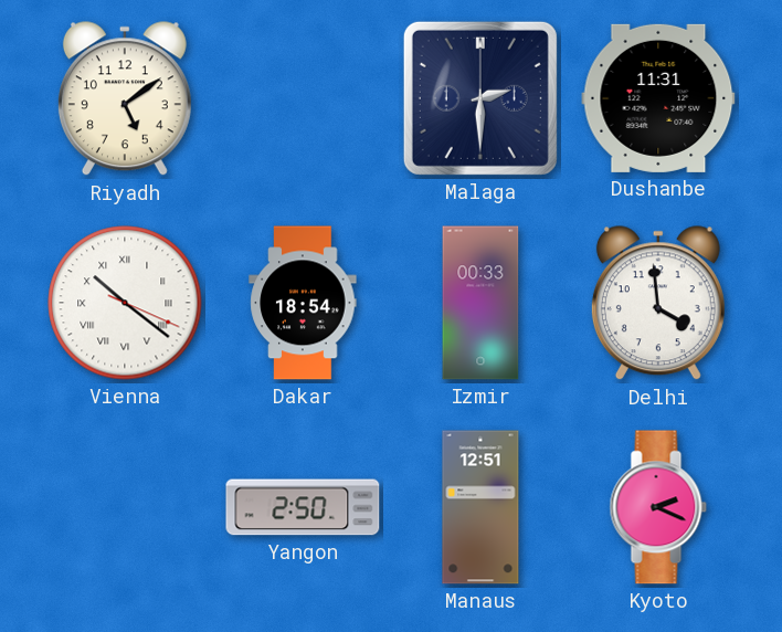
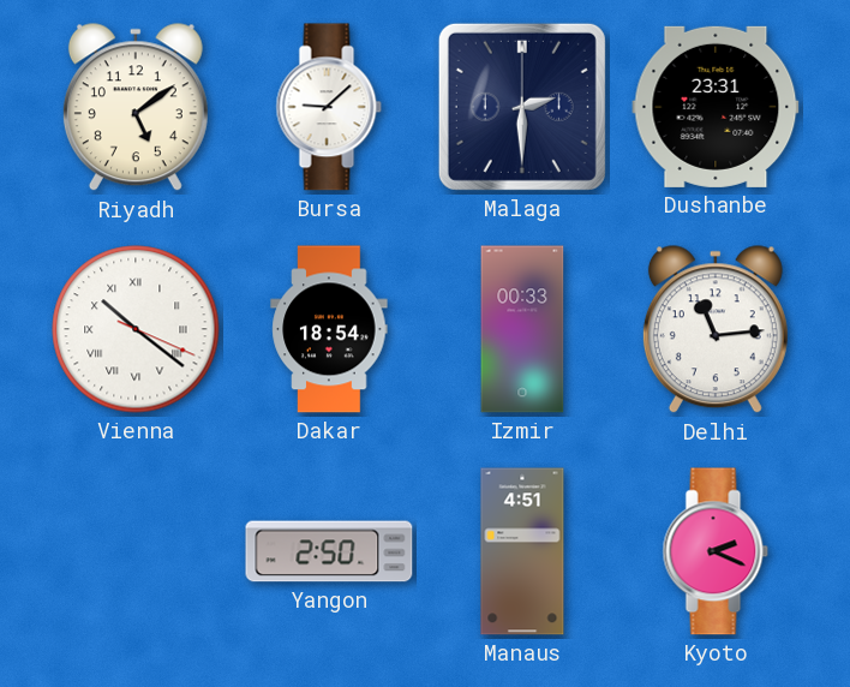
Bursa: none -> 9:08 (329, 107)
Dushanbe: 11:31 -> 23:31 (716, 107)
Delhi: 3:59 -> 11:14 (716, 330)
Manaus: 12:51 -> 4:51 (522, 551)
